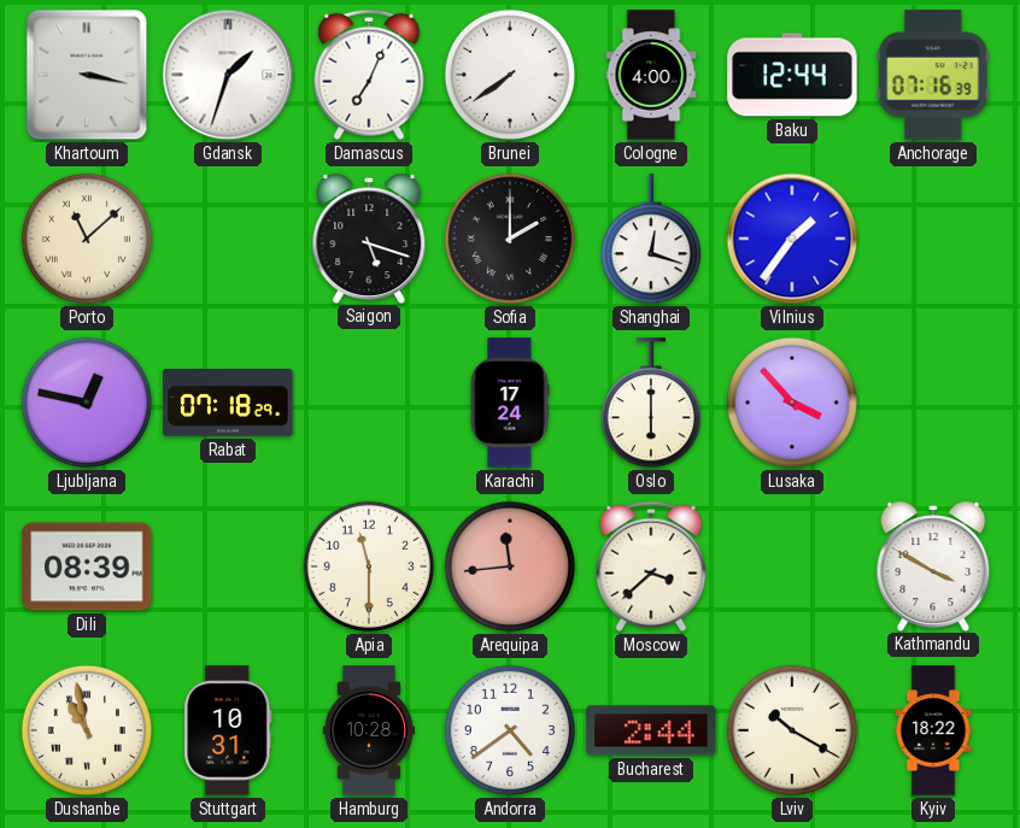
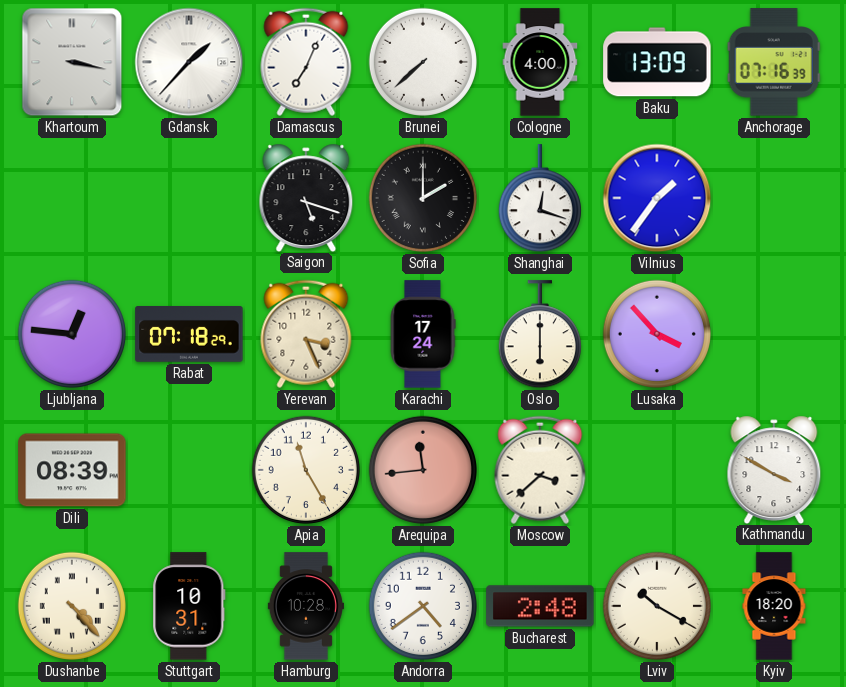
Gdansk: 1:33 -> 1:37 (189, 62)
Brunei: 7:39 -> 7:38 (423, 62)
Baku: 12:44 -> 13:09 (657, 62)
Porto: 11:08 -> none (87, 239)
Ljubljana: 12:47 -> 12:46 (72, 334)
Yerevan: none -> 3:26 (306, 334)
Apia: 11:30 -> 11:25 (306, 470)
Dushanbe: 10:58 -> 4:23 (72, 606)
Bucharest: 2:44 -> 2:48 (540, 606)
Kyiv: 18:22 -> 18:20 (774, 606)
